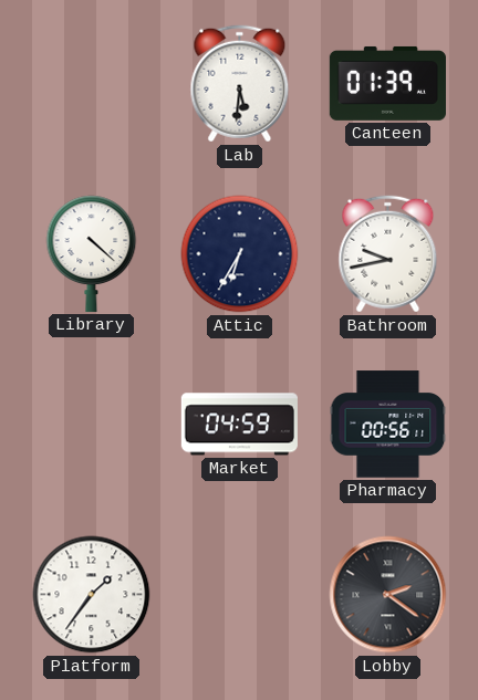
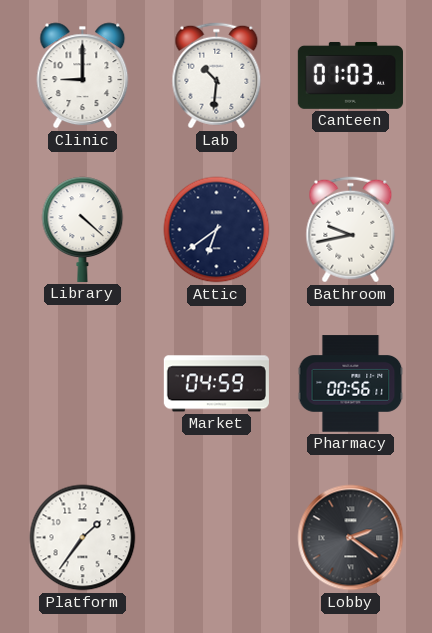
Clinic: none -> 9:00 (83, 76)
Lab: 5:31 -> 10:31 (217, 76)
Canteen: 01:39 -> 01:03 (350, 75)
Attic: 6:35 -> 6:39 (217, 230)
